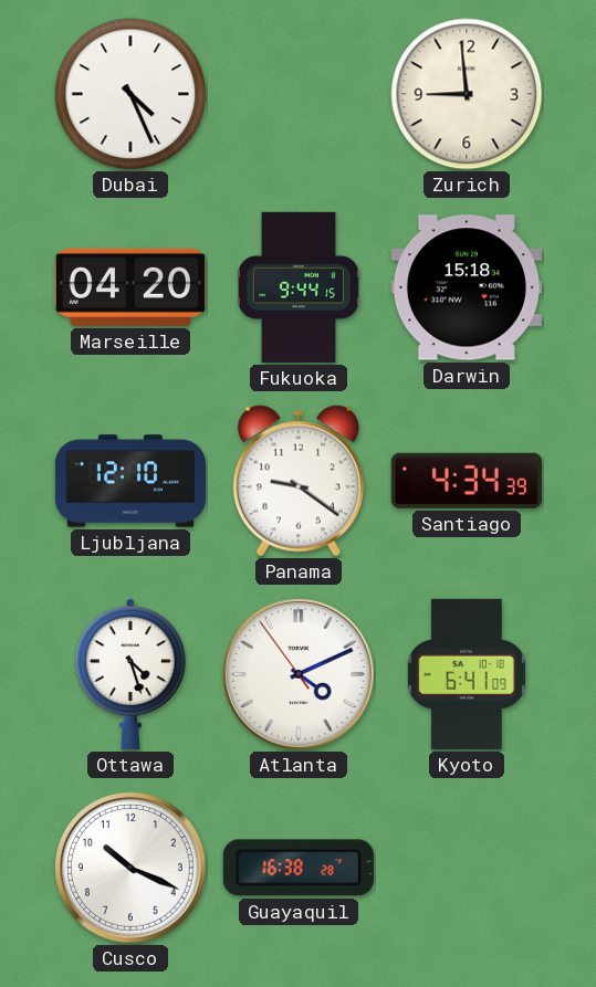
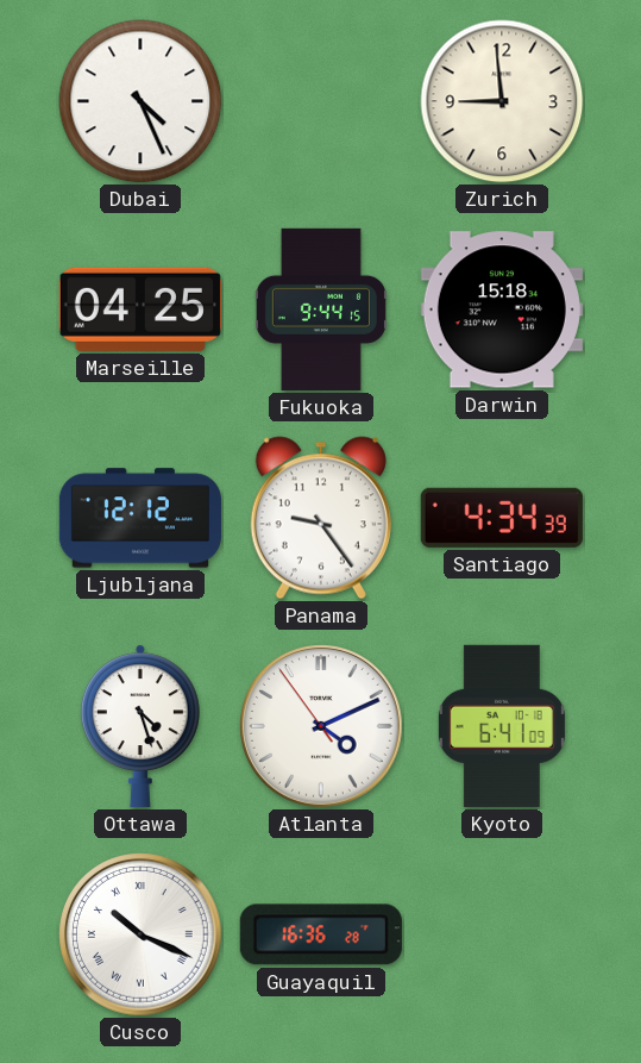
Marseille: 04:20 -> 04:25 (140, 309)
Ljubljana: 12:10 -> 12:12 (140, 518)
Panama: 9:21 -> 9:24 (321, 518)
Cusco numerals: Arabic -> Roman (142, 936)
Guayaquil: 16:38 -> 16:36 (321, 934)
